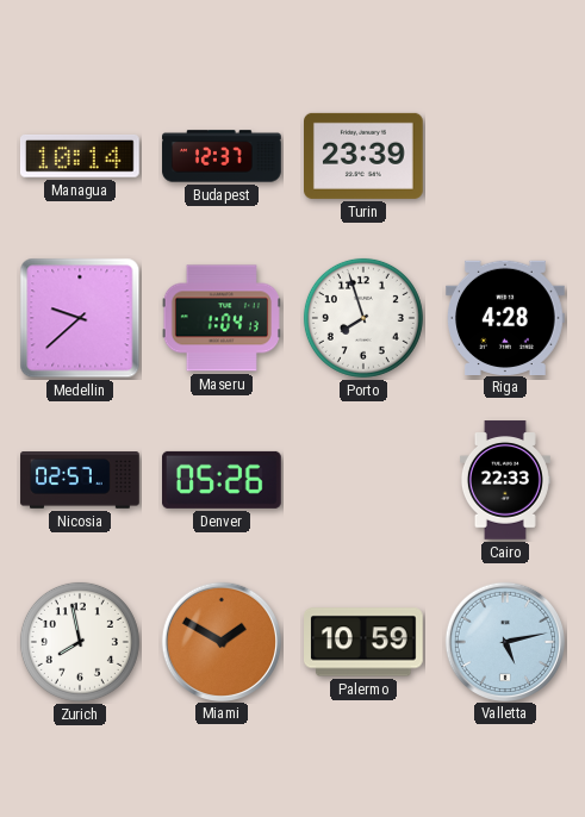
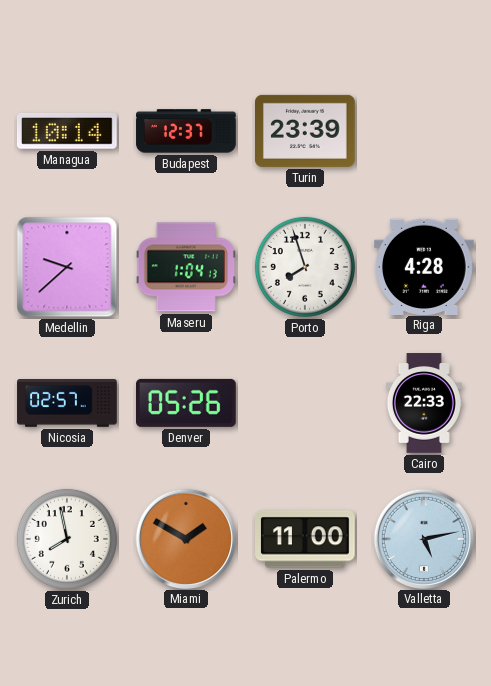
Palermo: 10:59 -> 11:00 (306, 539)
